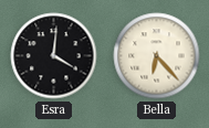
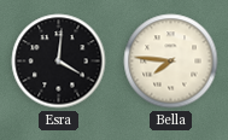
Bella: 6:23 -> 7:46 (171, 62)
